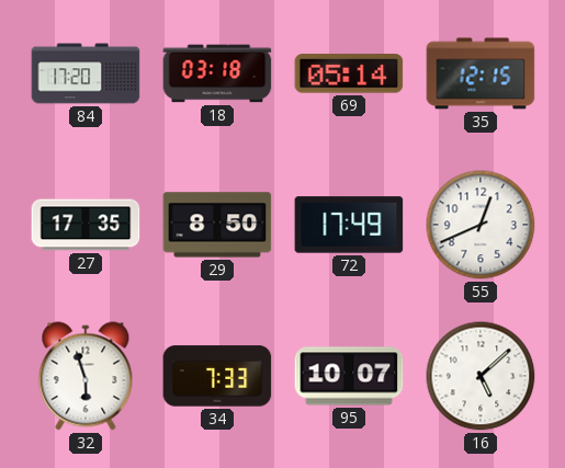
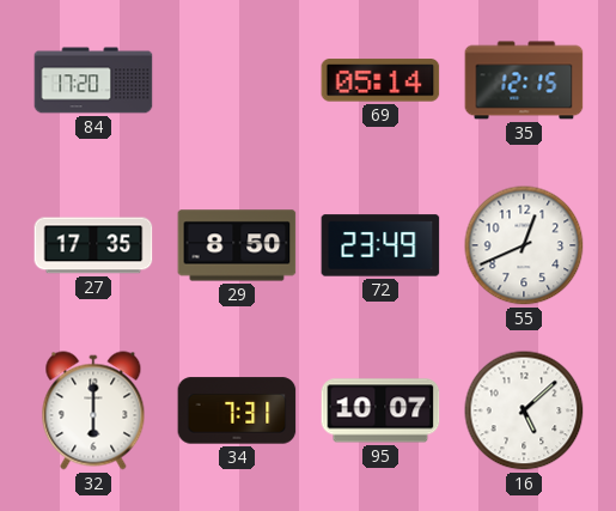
18: 03:18 -> none (217, 73)
72: 17:49 -> 23:49 (380, 245)
32: 5:57 -> 6:00 (93, 410)
34: 7:33 -> 7:31 (237, 410)
